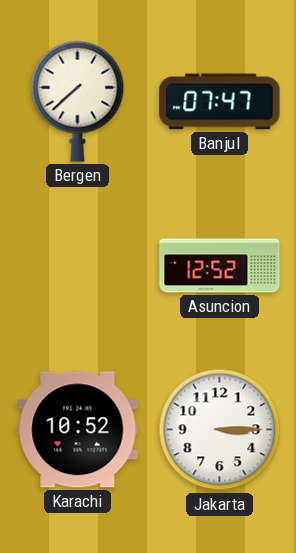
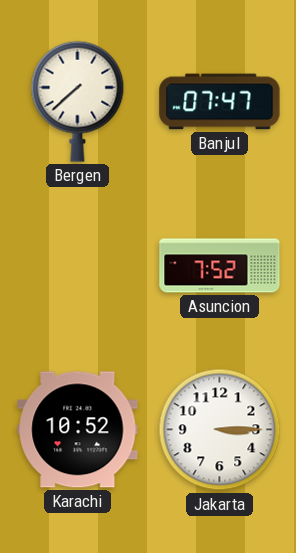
Asuncion: 12:52 -> 7:52 (220, 266)
